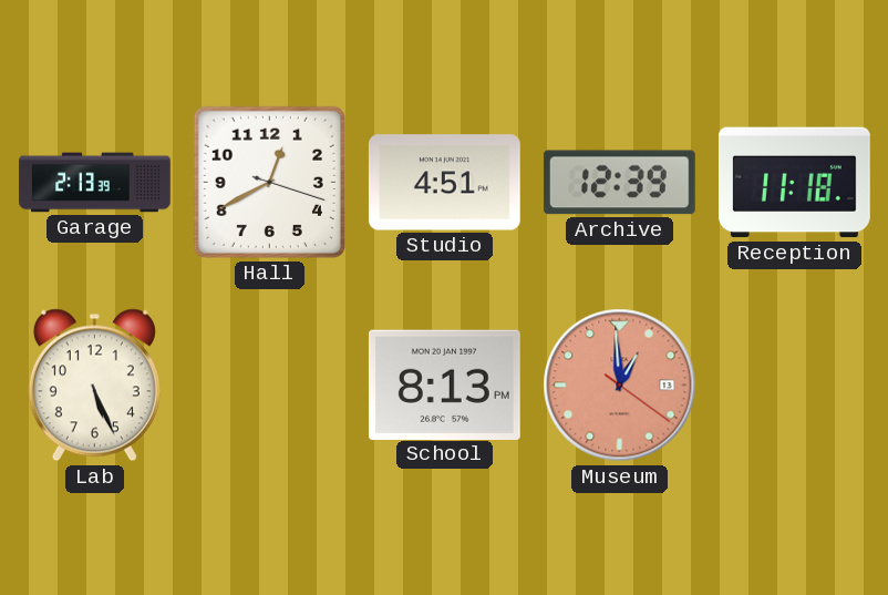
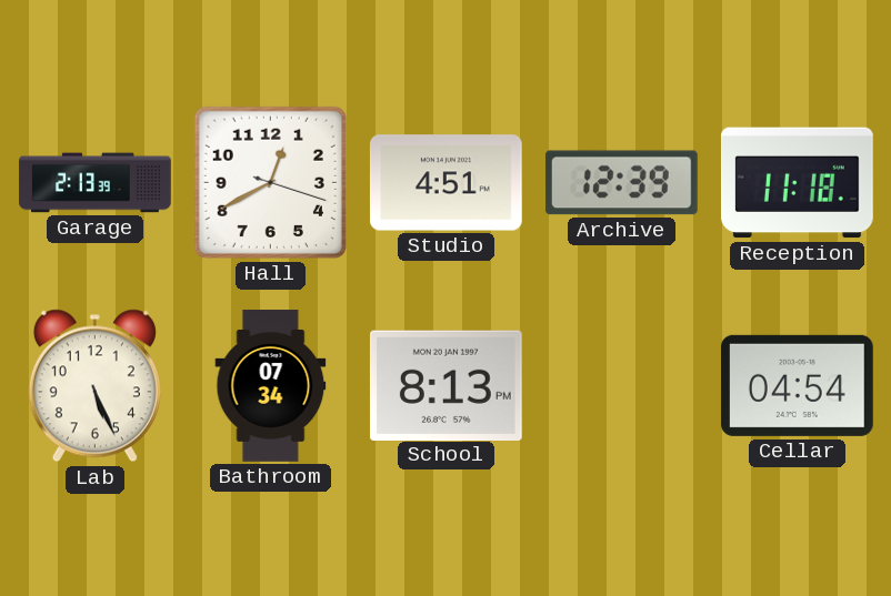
Bathroom: none -> 07:34 (271, 386)
Museum: 12:59 -> none (620, 386)
Cellar: none -> 04:54 (797, 385)
